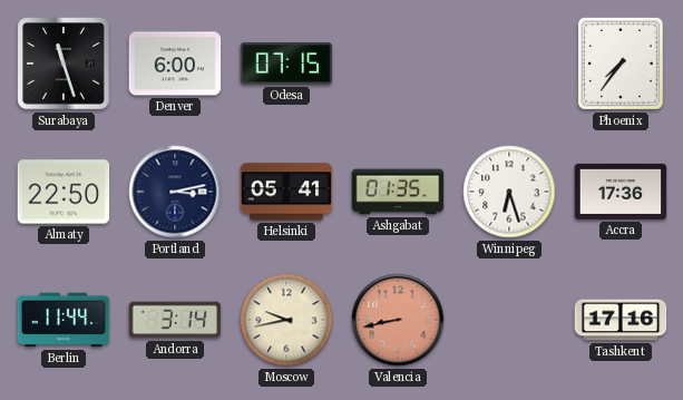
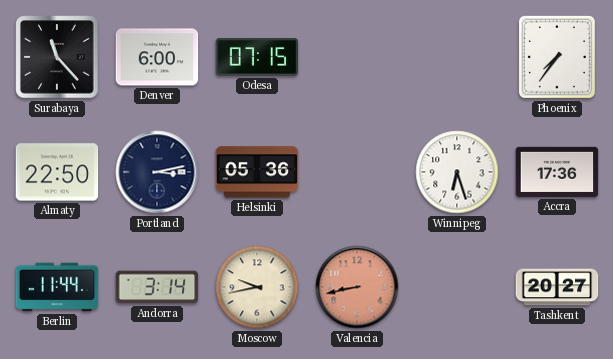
Surabaya: 11:27 -> 11:23 (57, 57)
Helsinki: 05:41 -> 05:36 (257, 172)
Ashgabat: 01:35 -> none (398, 192)
Tashkent: 17:16 -> 20:27 (557, 287)
